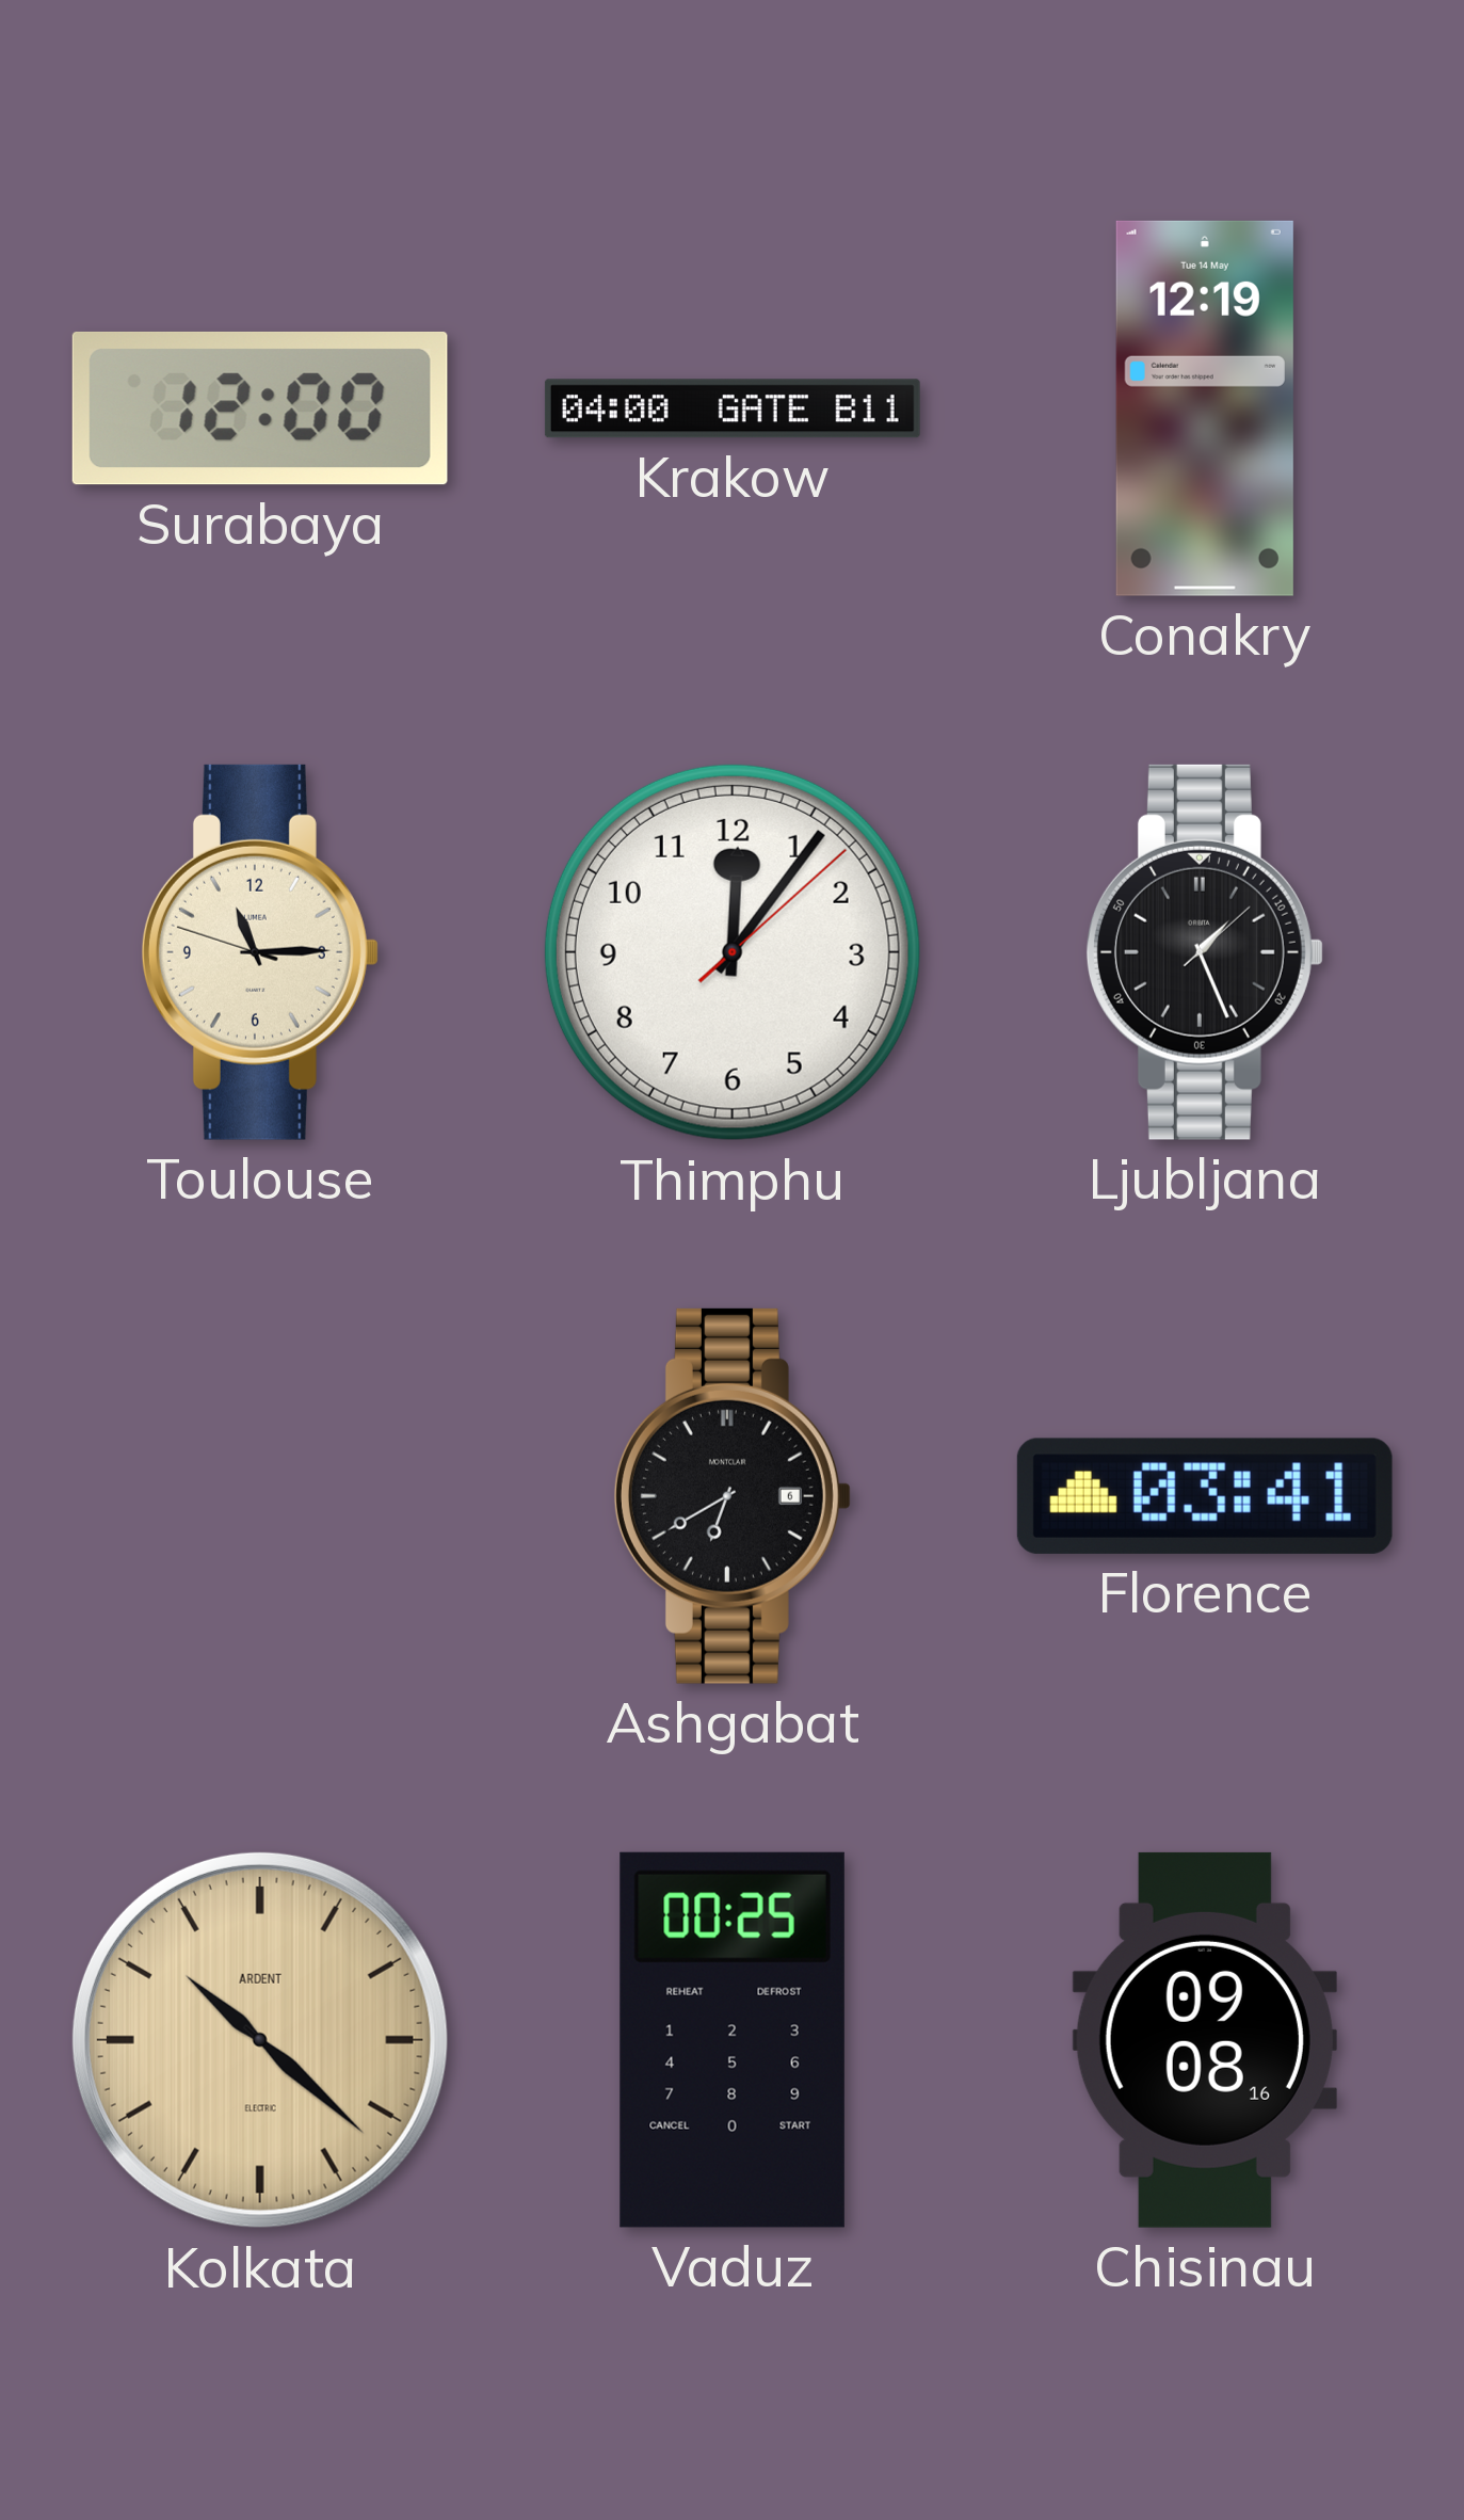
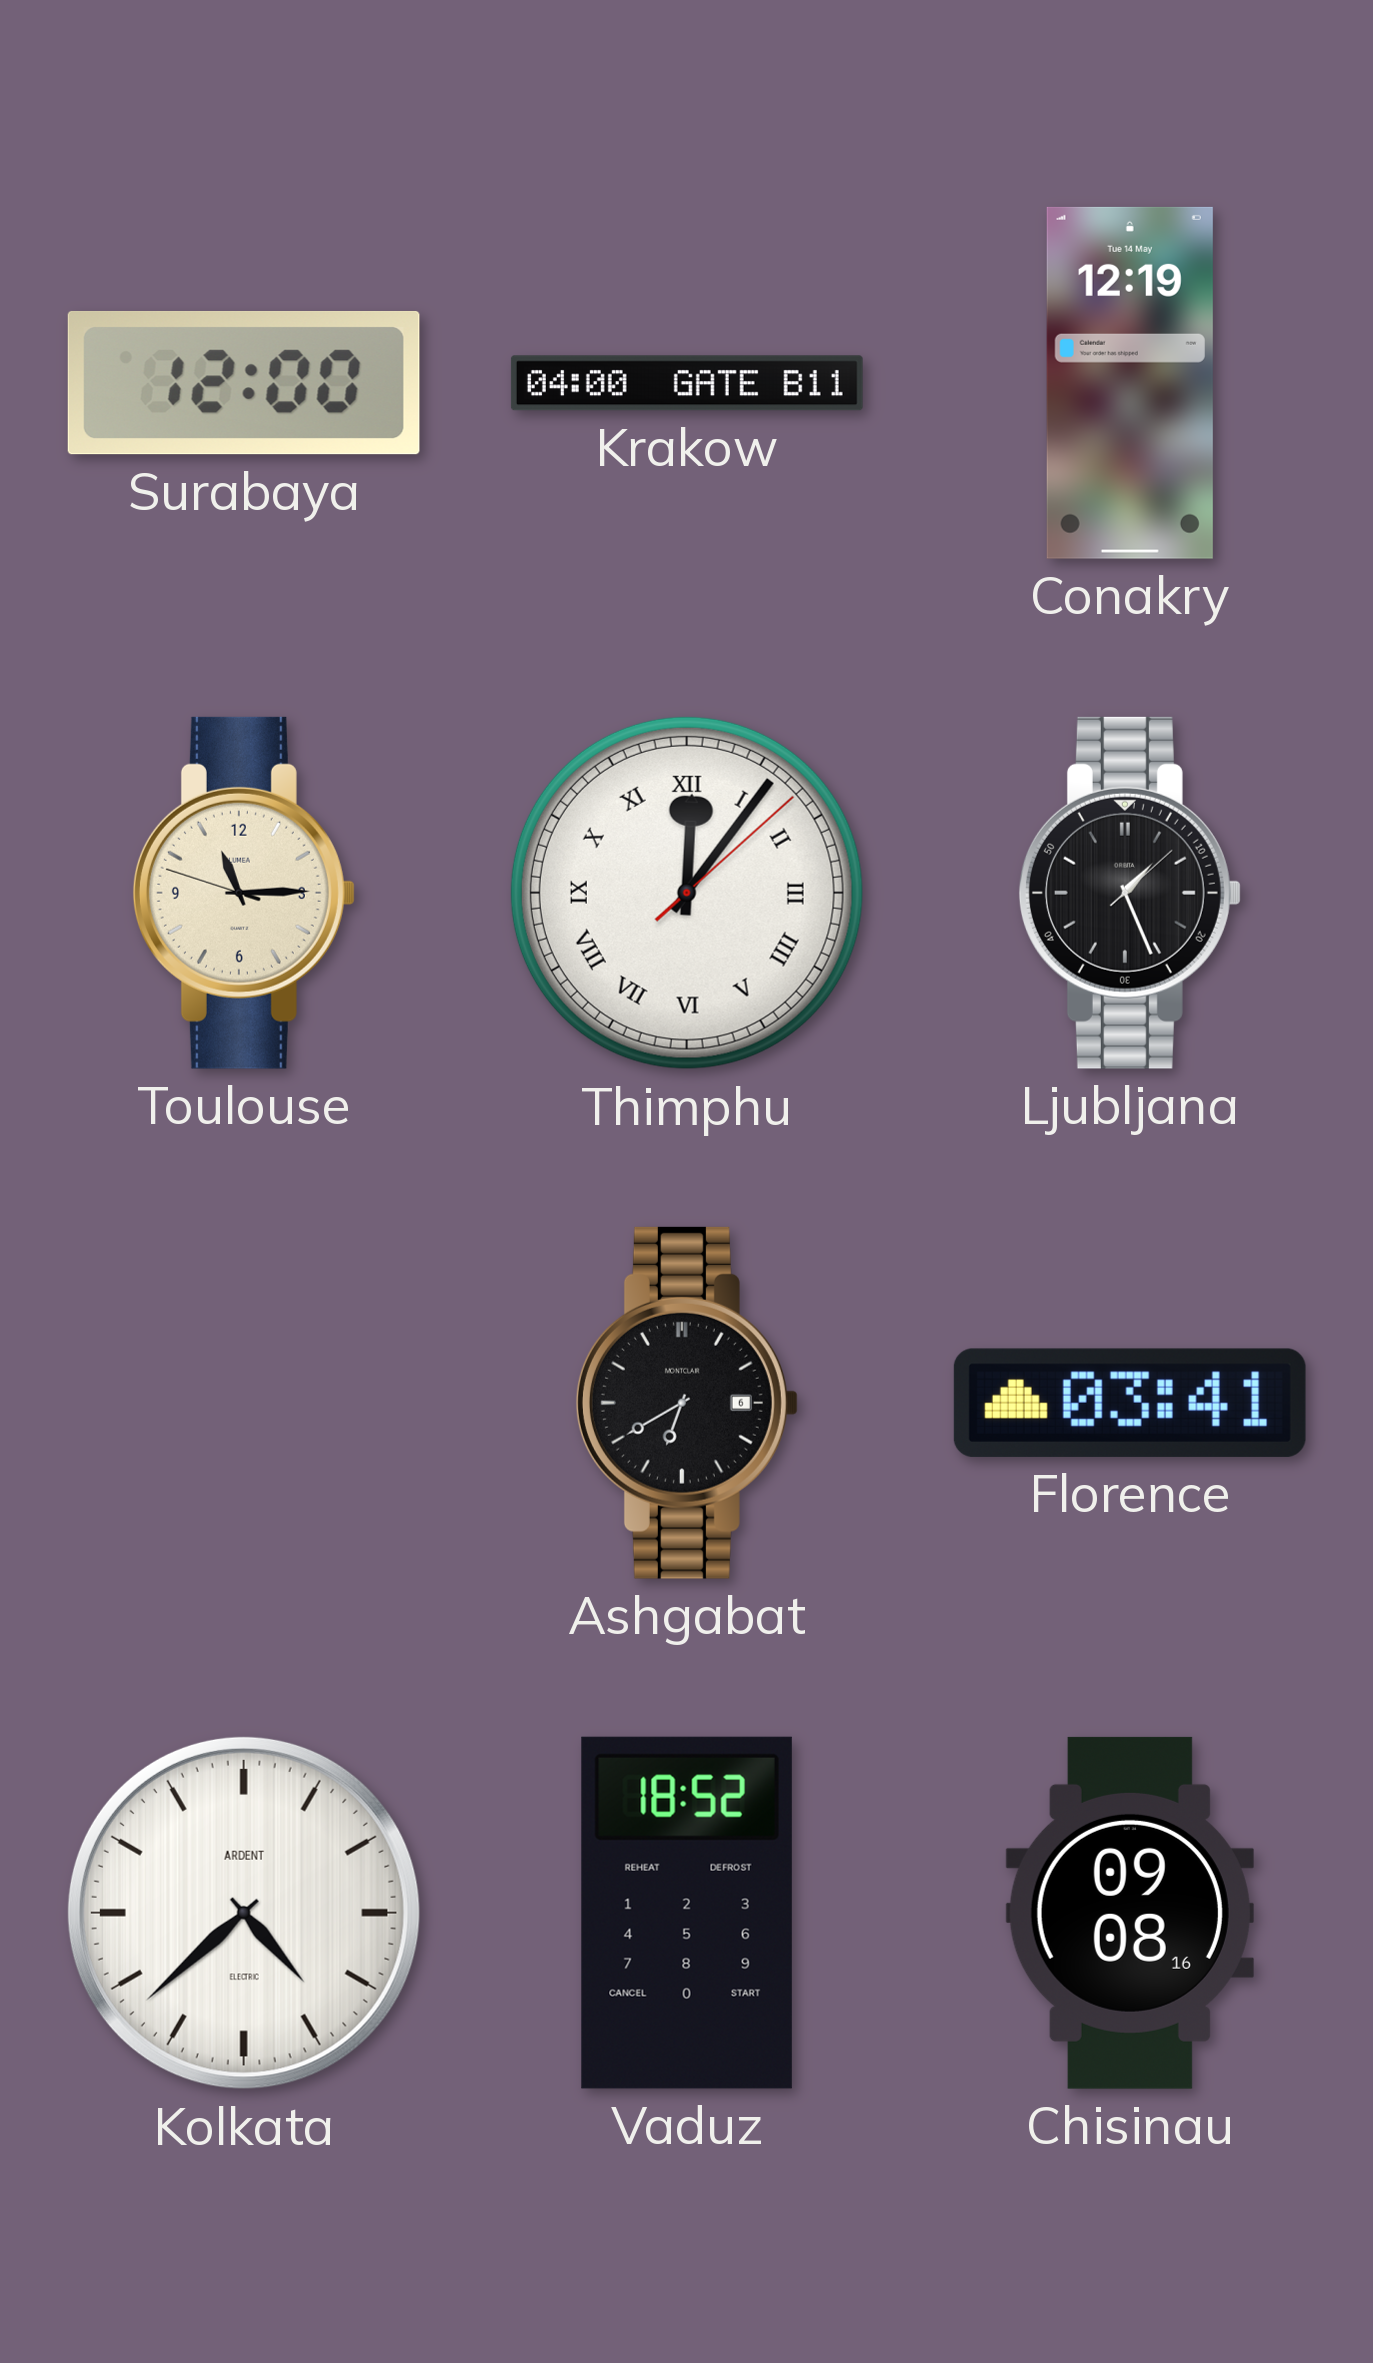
Thimphu numerals: Arabic -> Roman (687, 893)
Kolkata: 10:22 -> 4:38 (244, 1913)
Kolkata dial: champagne -> white (244, 1913)
Vaduz: 00:25 -> 18:52 (687, 1913)
